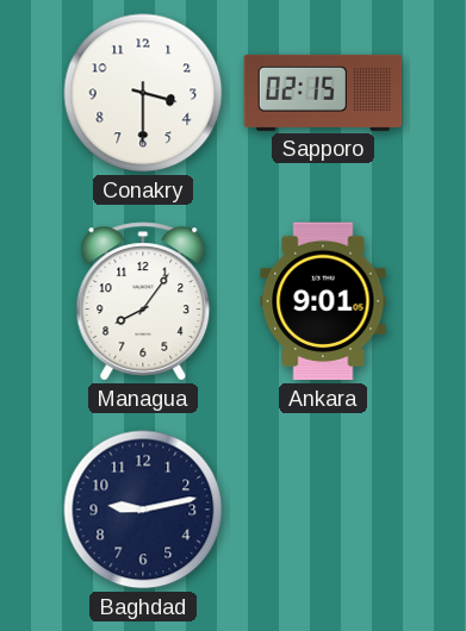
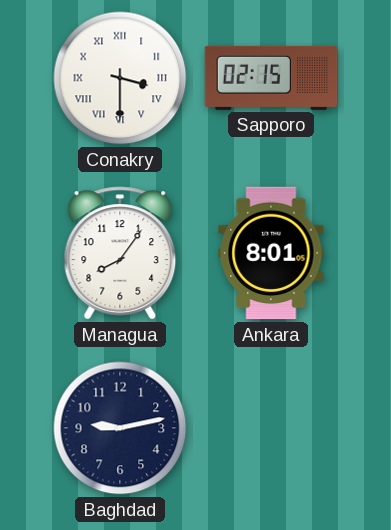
Conakry numerals: Arabic -> Roman (120, 78)
Ankara: 9:01 -> 8:01 (271, 253)
